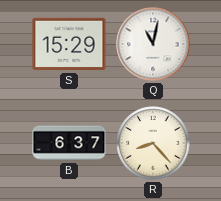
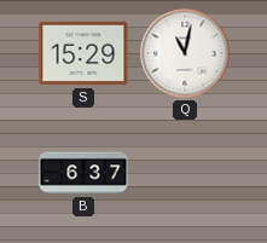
R: 8:23 -> none (153, 143)
